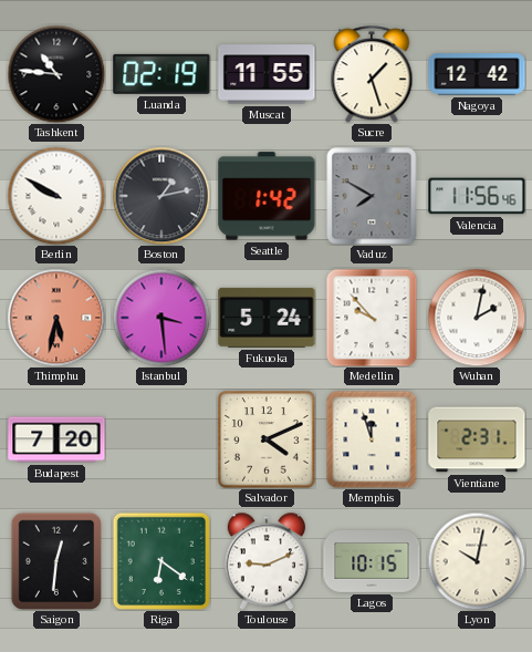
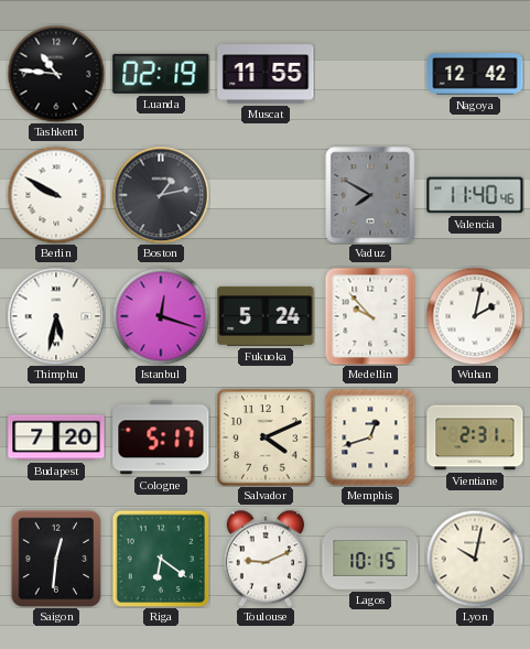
Sucre: 1:27 -> none (372, 74)
Seattle: 1:42 -> none (267, 196)
Valencia: 11:56 -> 11:40 (475, 195)
Thimphu dial: salmon -> white (56, 316)
Istanbul: 3:29 -> 12:18 (161, 316)
Cologne: none -> 5:17 (161, 437)
Memphis: 11:57 -> 12:42 (370, 437)
